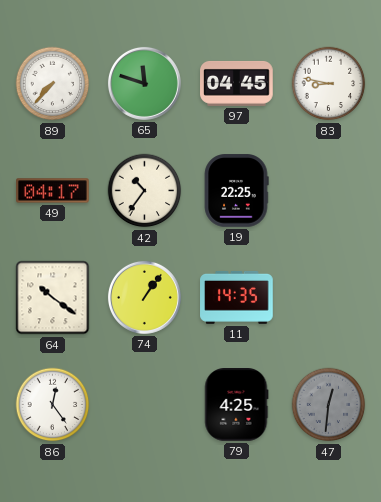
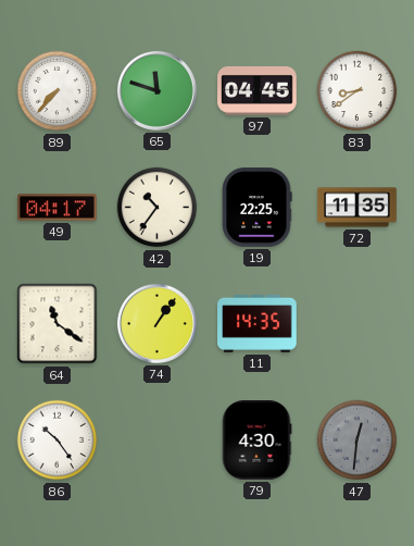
83: 8:47 -> 8:39 (357, 91)
72: none -> 11:35 (357, 208)
64: 10:21 -> 11:21 (58, 324)
86: 12:24 -> 10:24 (58, 440)
79: 4:25 -> 4:30 (256, 440)
